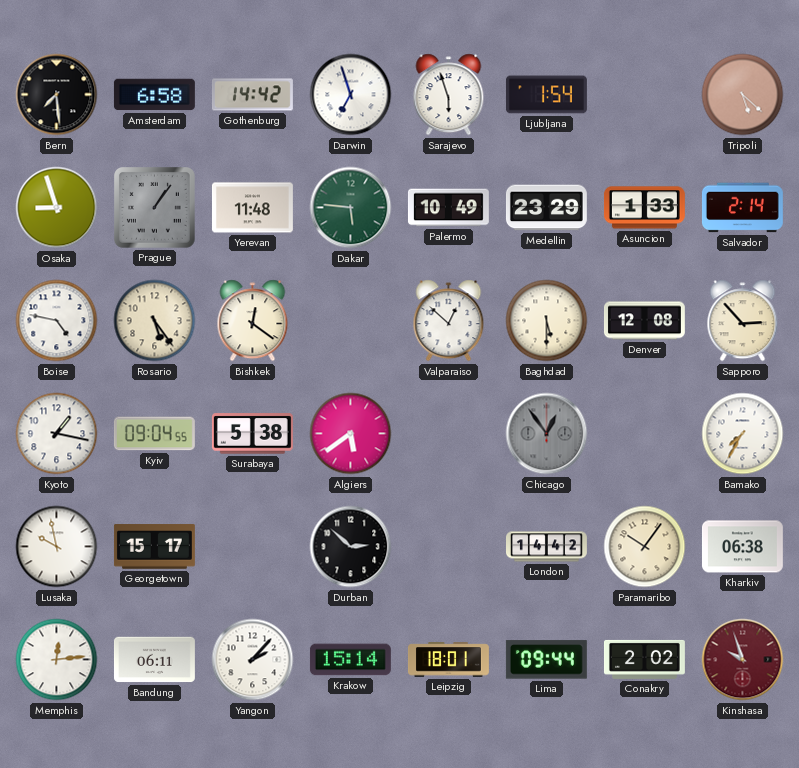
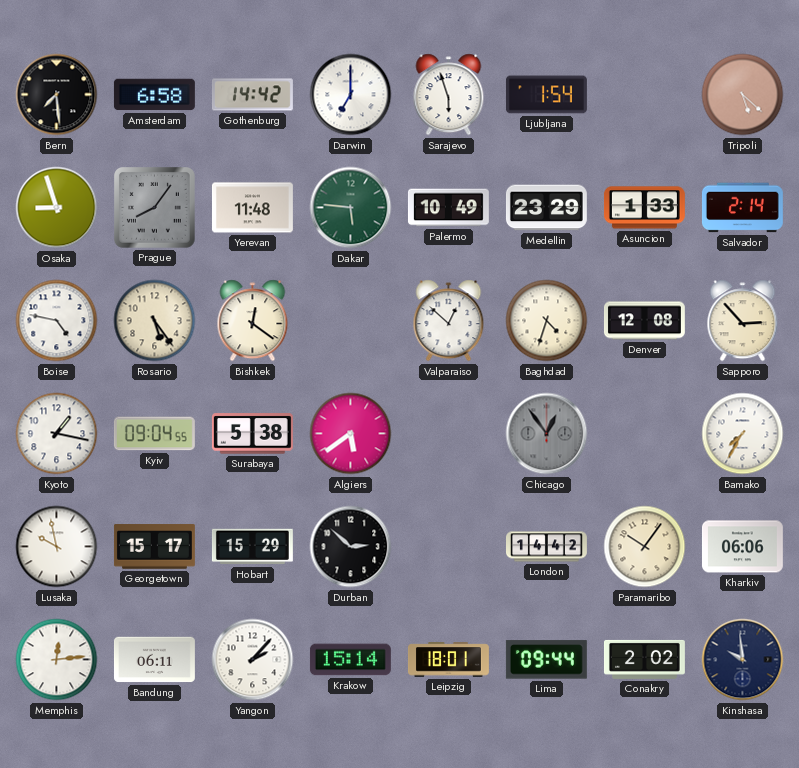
Darwin: 6:57 -> 7:00 (351, 95)
Prague: 1:06 -> 8:06 (155, 208)
Baghdad: 5:30 -> 4:33 (547, 321)
Hobart: none -> 15:29 (252, 547)
Kharkiv: 06:38 -> 06:06 (742, 547)
Kinshasa: 9:57 -> 9:59 (743, 660)
Kinshasa dial: burgundy -> navy (743, 660)
